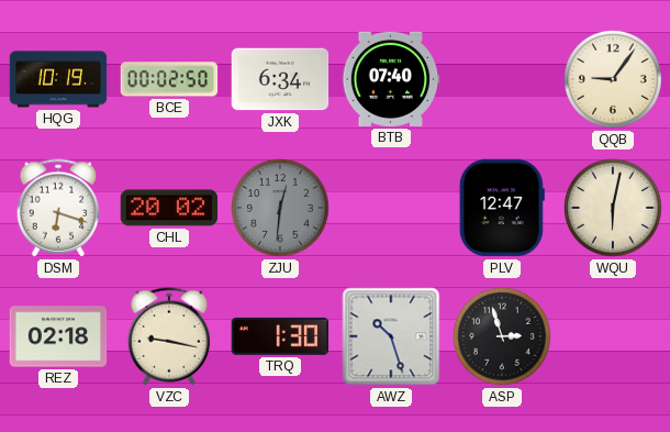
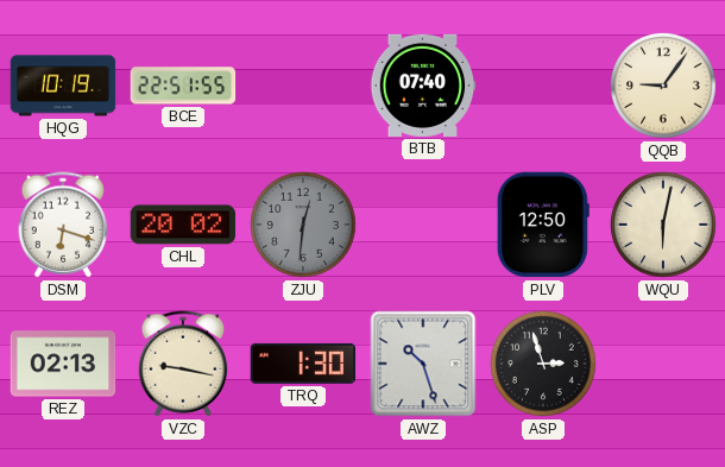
BCE: 00:02 -> 22:51 (183, 86)
JXK: 6:34 -> none (280, 79)
PLV: 12:47 -> 12:50 (543, 225)
REZ: 02:18 -> 02:13 (63, 364)
